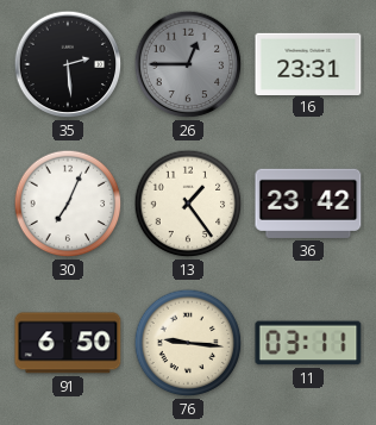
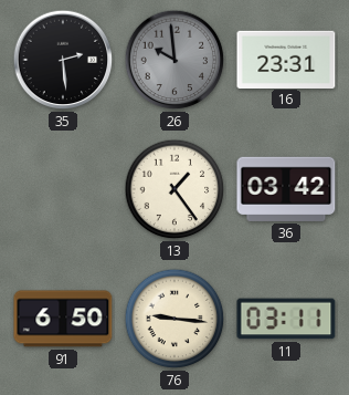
26: 12:45 -> 9:59 (174, 60)
30: 7:04 -> none (68, 204)
36: 23:42 -> 03:42 (286, 189)
